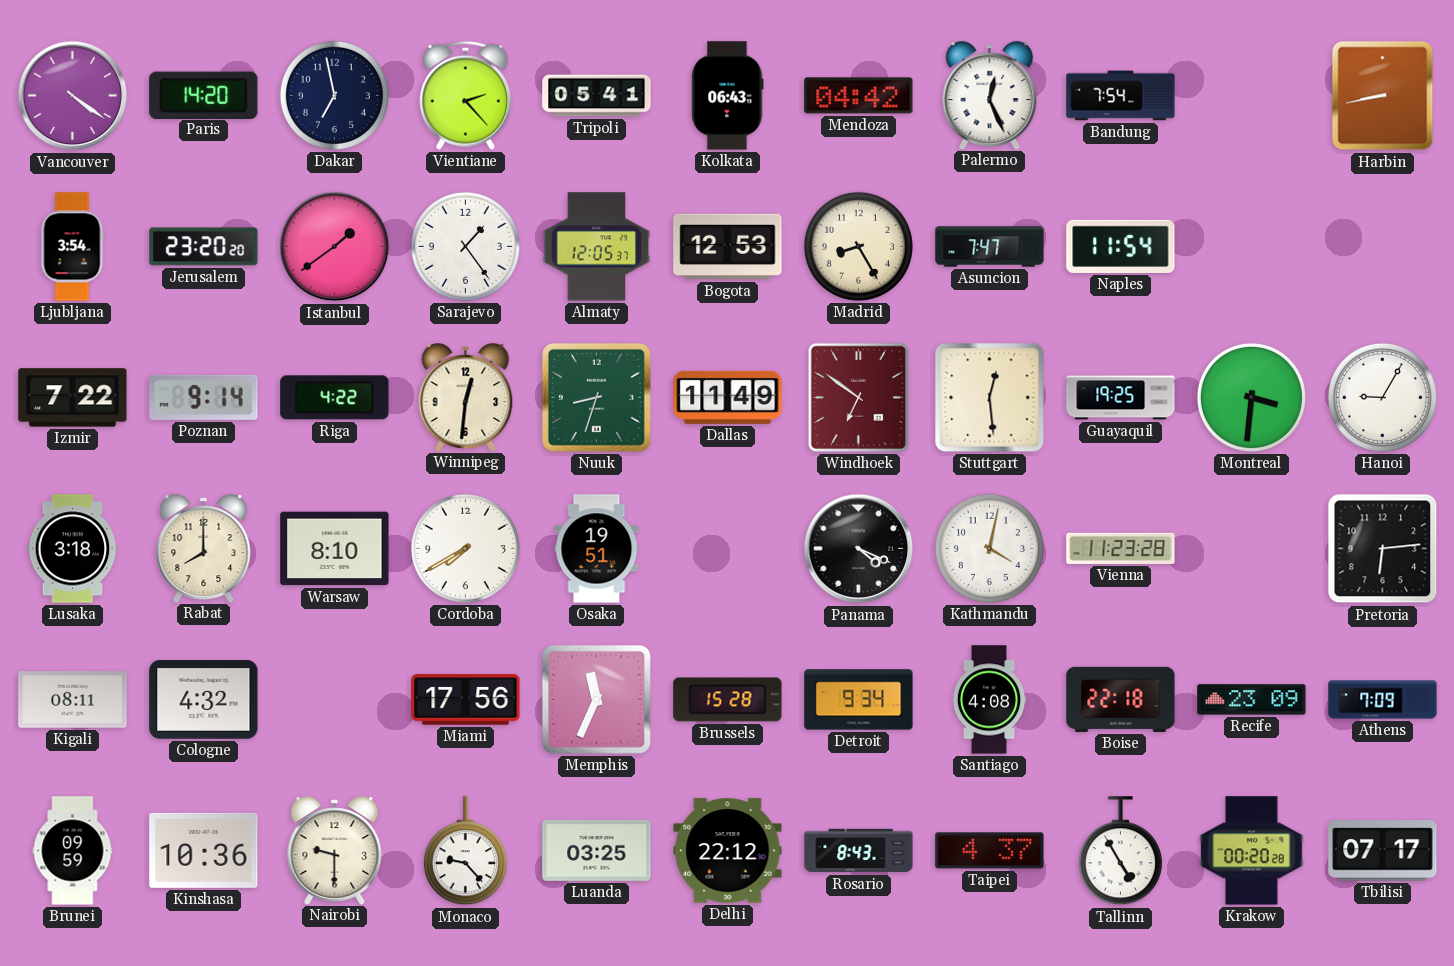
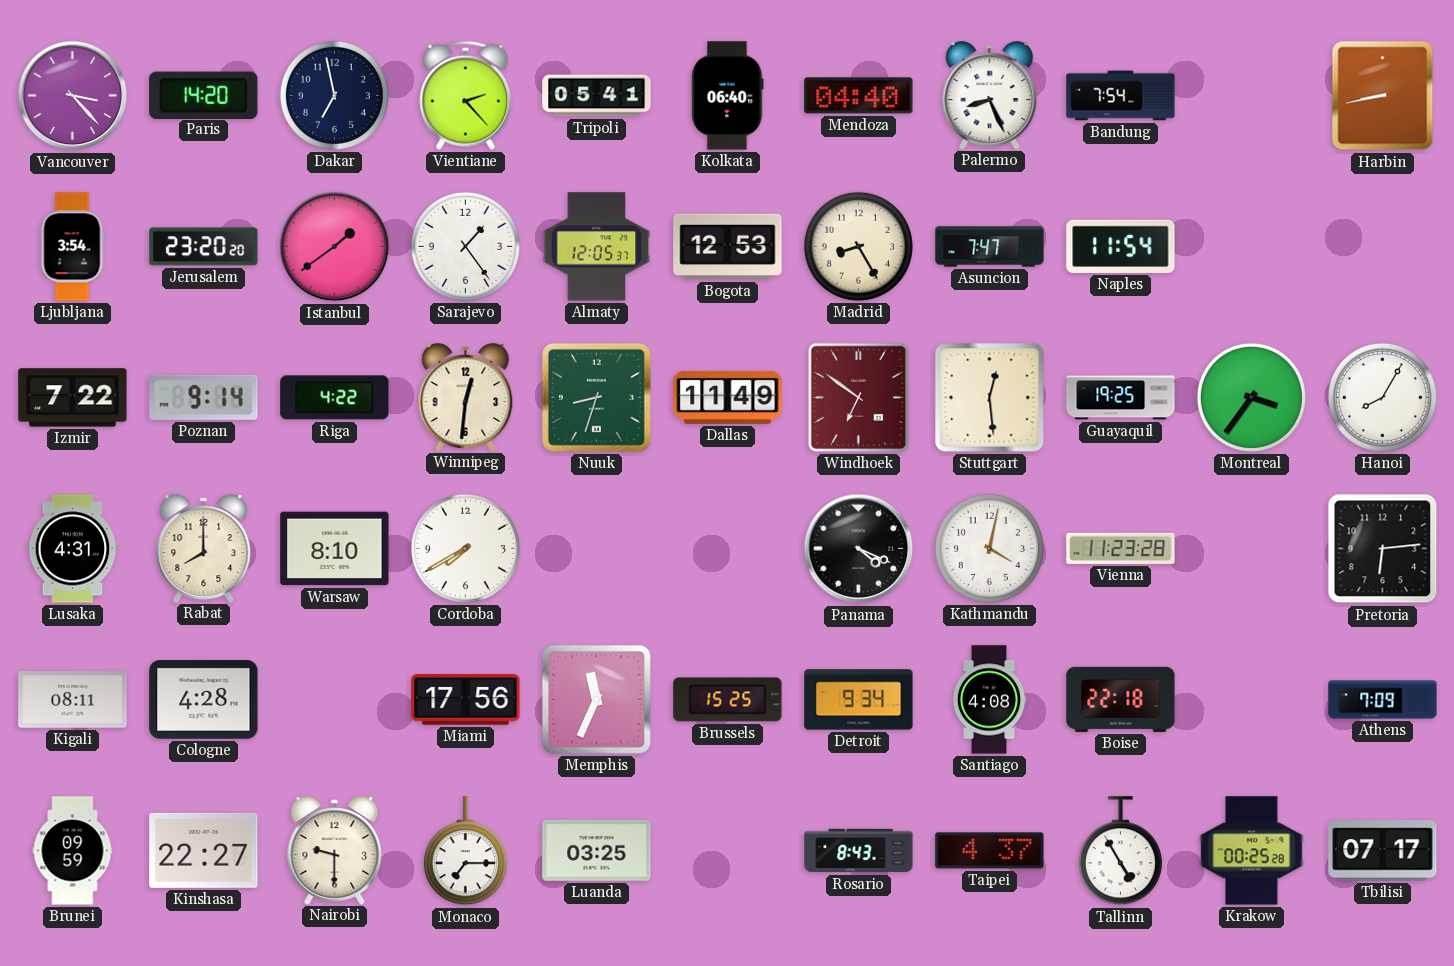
Vancouver: 4:21 -> 3:23 (73, 96)
Kolkata: 06:43 -> 06:40 (728, 96)
Mendoza: 04:42 -> 04:40 (859, 96)
Palermo: 12:26 -> 8:26 (990, 95)
Montreal: 3:31 -> 3:36 (1251, 397)
Hanoi: 9:05 -> 8:05 (1382, 397)
Lusaka: 3:18 -> 4:31 (73, 549)
Osaka: 19:51 -> none (597, 549)
Cologne: 4:32 -> 4:28 (204, 700)
Brussels: 15:28 -> 15:25 (728, 700)
Recife: 23:09 -> none (1252, 700)
Kinshasa: 10:36 -> 22:27 (204, 850)
Monaco: 9:23 -> 7:15 (465, 851)
Delhi: 22:12 -> none (728, 851)
Krakow: 00:20 -> 00:25 (1252, 851)
